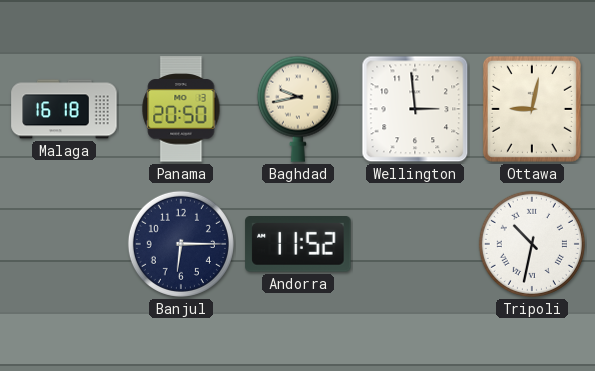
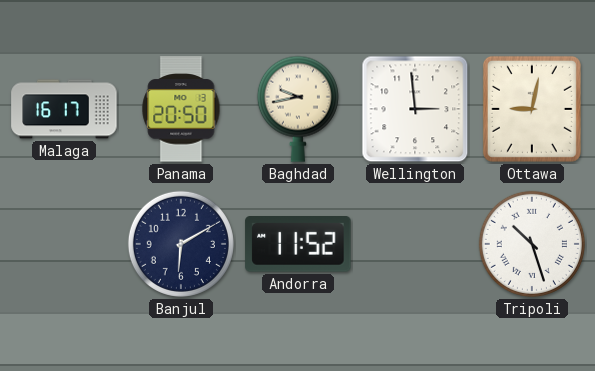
Malaga: 16:18 -> 16:17 (64, 109)
Banjul: 6:15 -> 6:10 (181, 244)
Tripoli: 10:32 -> 10:27 (532, 244)
